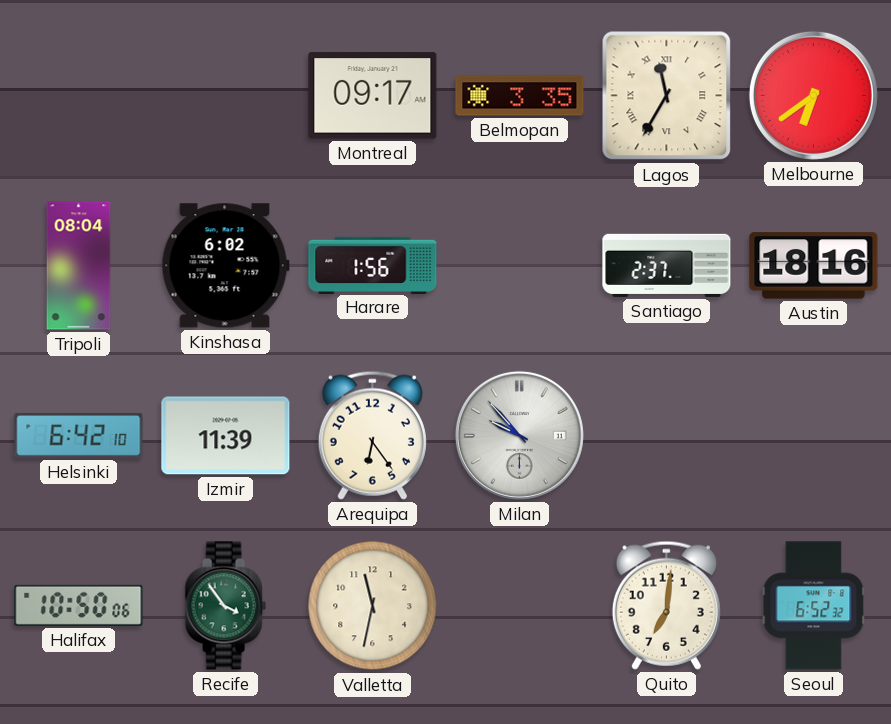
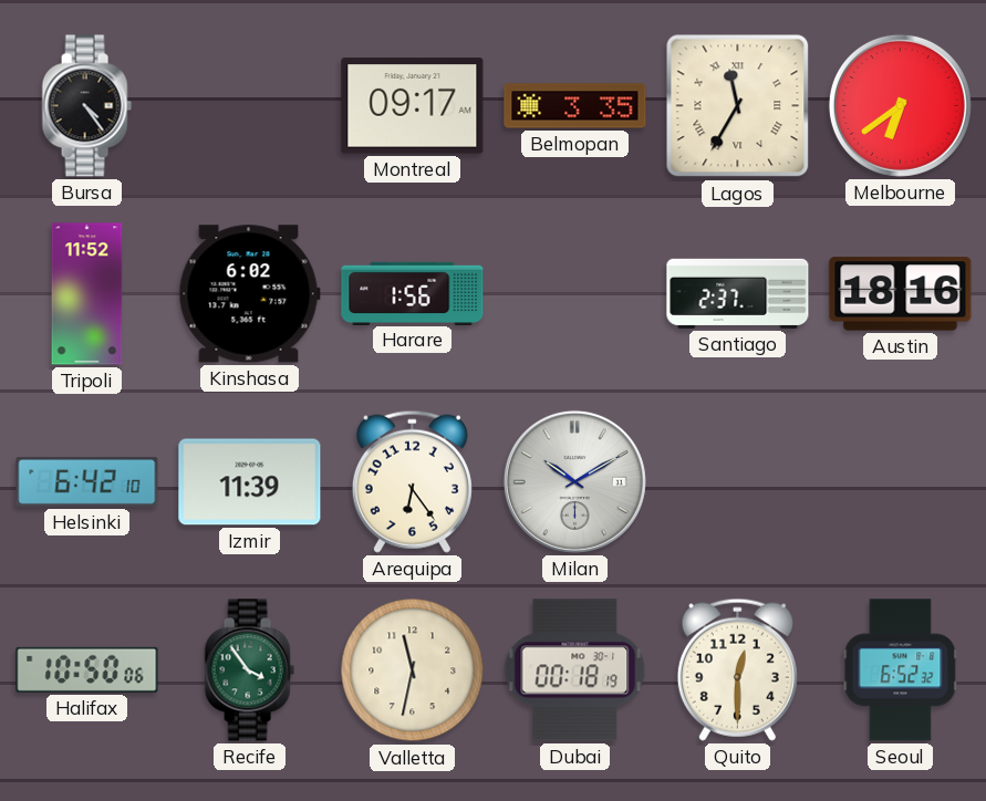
Bursa: none -> 4:24 (86, 106)
Tripoli: 08:04 -> 11:52 (87, 294)
Milan: 9:53 -> 10:10 (574, 481)
Dubai: none -> 00:18 (575, 670)
Quito: 7:01 -> 12:30 (737, 669)
